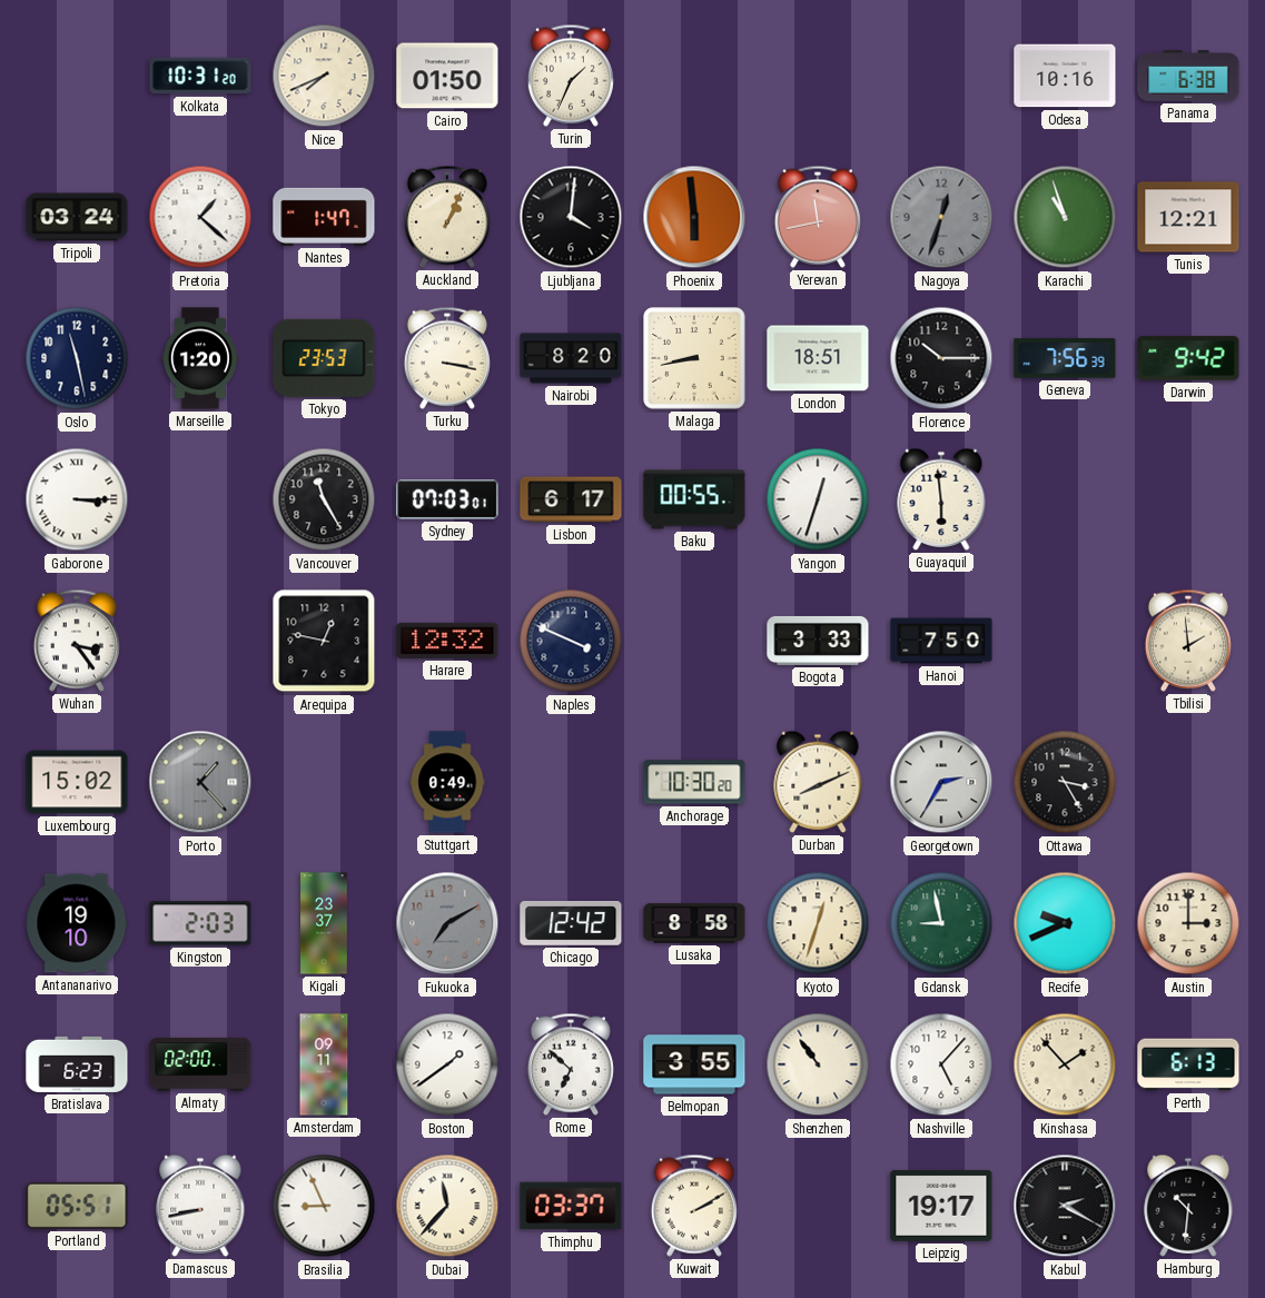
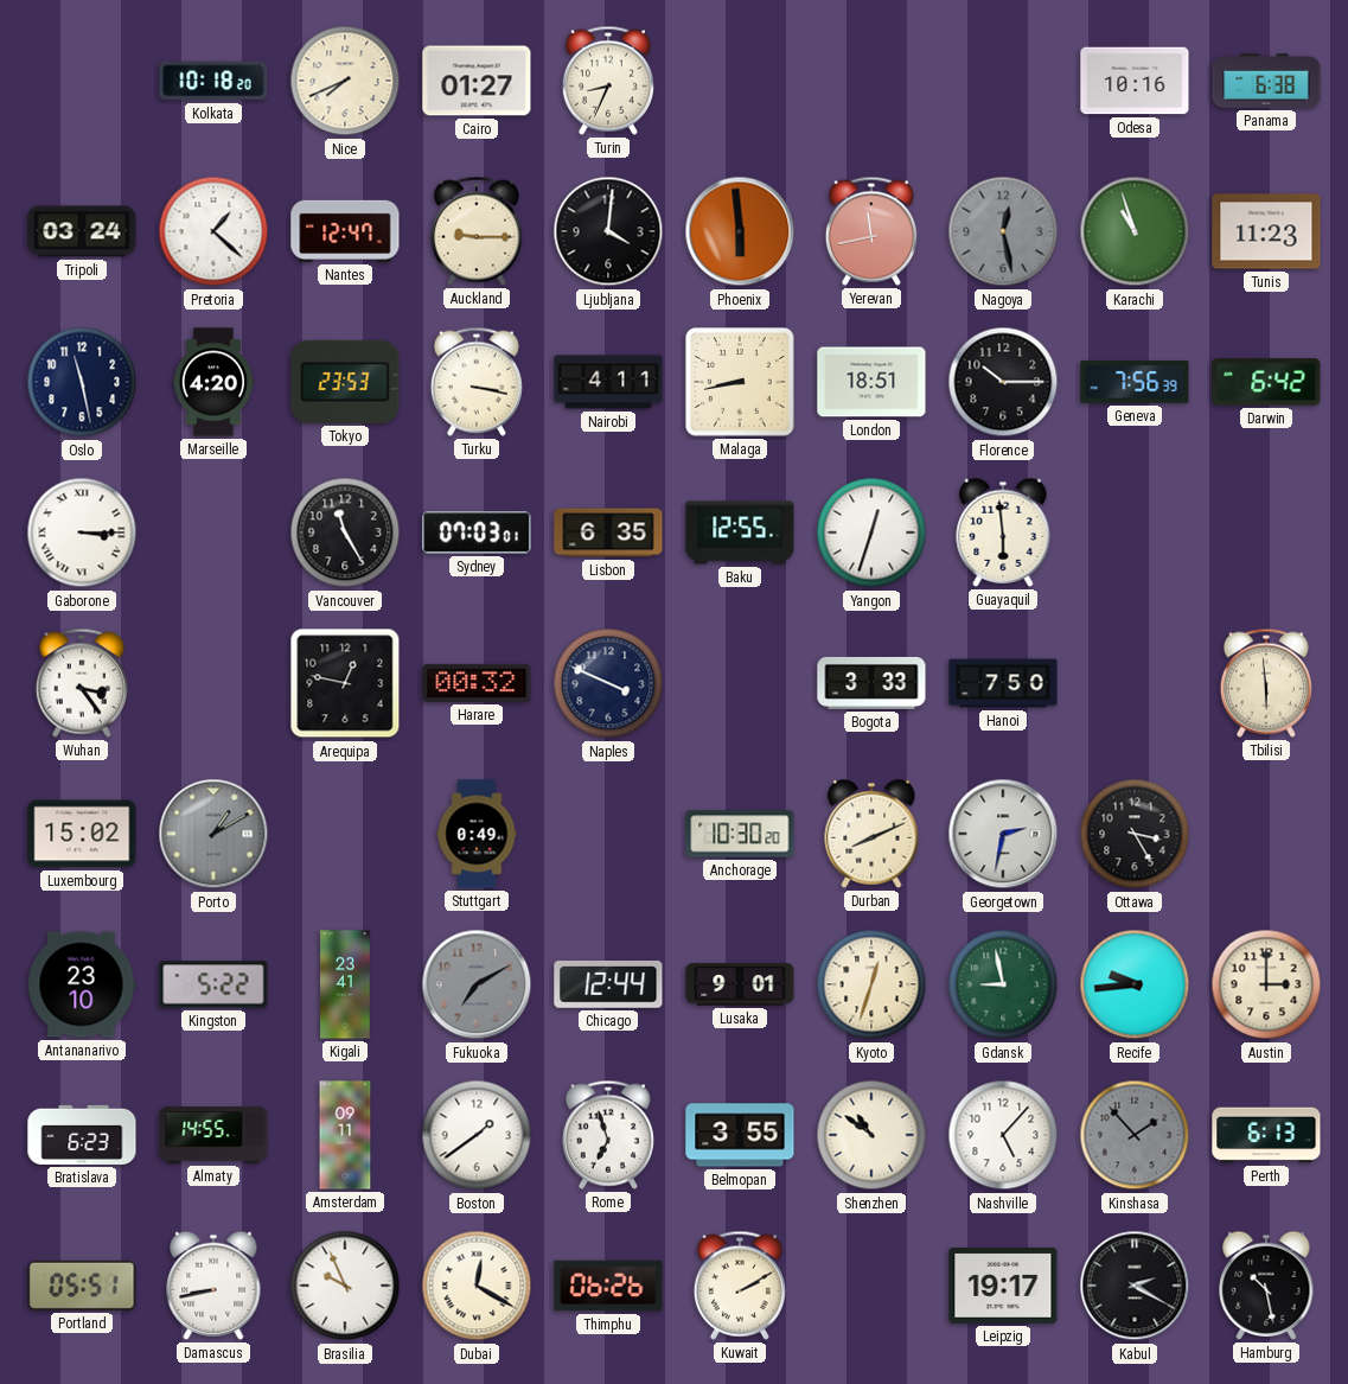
Kolkata: 10:31 -> 10:18 (213, 81)
Cairo: 01:50 -> 01:27 (477, 81)
Turin: 1:34 -> 8:34 (608, 81)
Nantes: 1:47 -> 12:47 (345, 231)
Auckland: 1:04 -> 9:15 (477, 231)
Nagoya: 12:33 -> 12:28 (1003, 231)
Tunis: 12:21 -> 11:23 (1266, 231)
Marseille: 1:20 -> 4:20 (213, 382)
Nairobi: 8:20 -> 4:11 (608, 382)
Darwin: 9:42 -> 6:42 (1266, 382)
Lisbon: 6:17 -> 6:35 (608, 532)
Baku: 00:55 -> 12:55 (740, 532)
Harare: 12:32 -> 00:32 (477, 683)
Tbilisi: 1:59 -> 5:59 (1266, 683)
Porto: 1:23 -> 1:10 (213, 834)
Georgetown: 2:35 -> 2:32 (1003, 834)
Antananarivo: 19:10 -> 23:10 (82, 984)
Kingston: 2:03 -> 5:22 (213, 984)
Kigali: 23:37 -> 23:41 (345, 984)
Chicago: 12:42 -> 12:44 (608, 986)
Lusaka: 8:58 -> 9:01 (740, 984)
Recife: 9:41 -> 9:44 (1135, 984)
Almaty: 02:00 -> 14:55 (213, 1135)
Rome: 6:52 -> 6:57 (608, 1135)
Shenzhen: 10:54 -> 10:51 (871, 1135)
Kinshasa dial: cream -> grey (1135, 1135)
Brasilia: 8:56 -> 9:56 (345, 1286)
Dubai: 11:37 -> 12:20 (477, 1286)
Thimphu: 03:37 -> 06:26 (608, 1286)
Hamburg: 10:31 -> 10:28 (1266, 1286)
